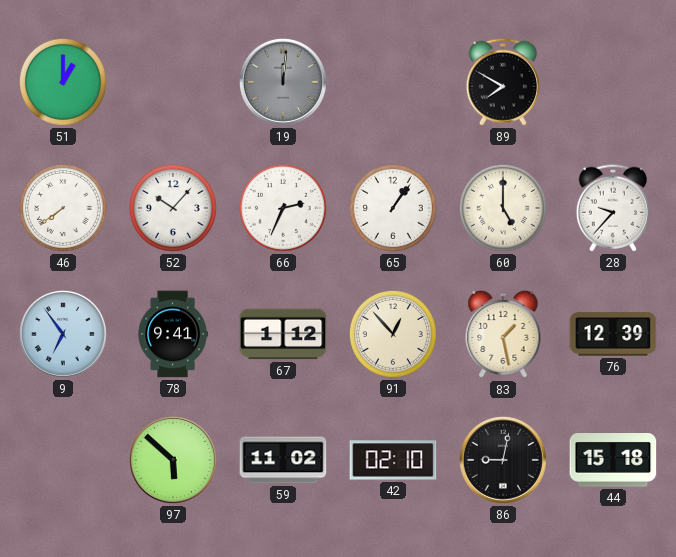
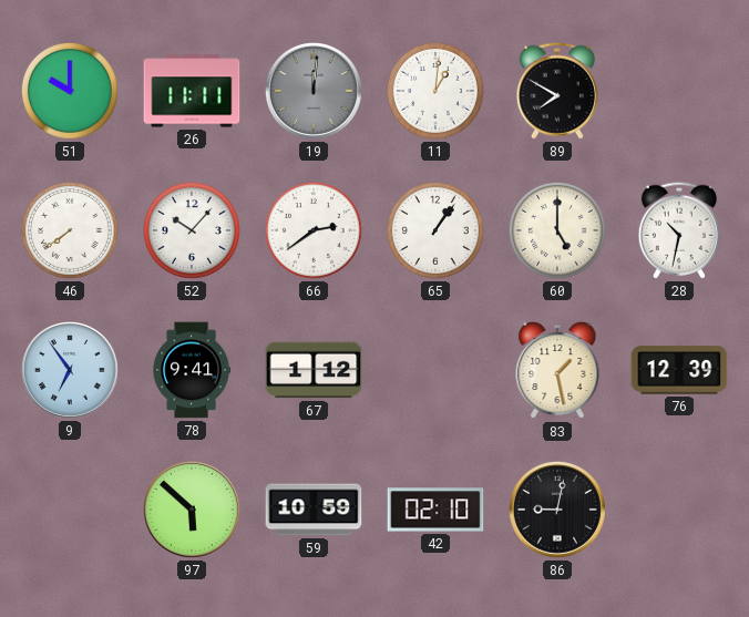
51: 1:00 -> 10:00 (70, 91)
26: none -> 11:11 (192, 91)
11: none -> 1:01 (435, 91)
66: 2:34 -> 2:39 (314, 230)
28: 9:37 -> 10:32 (679, 230)
91: 12:53 -> none (393, 334)
59: 11:02 -> 10:59 (314, 510)
44: 15:18 -> none (613, 461)
